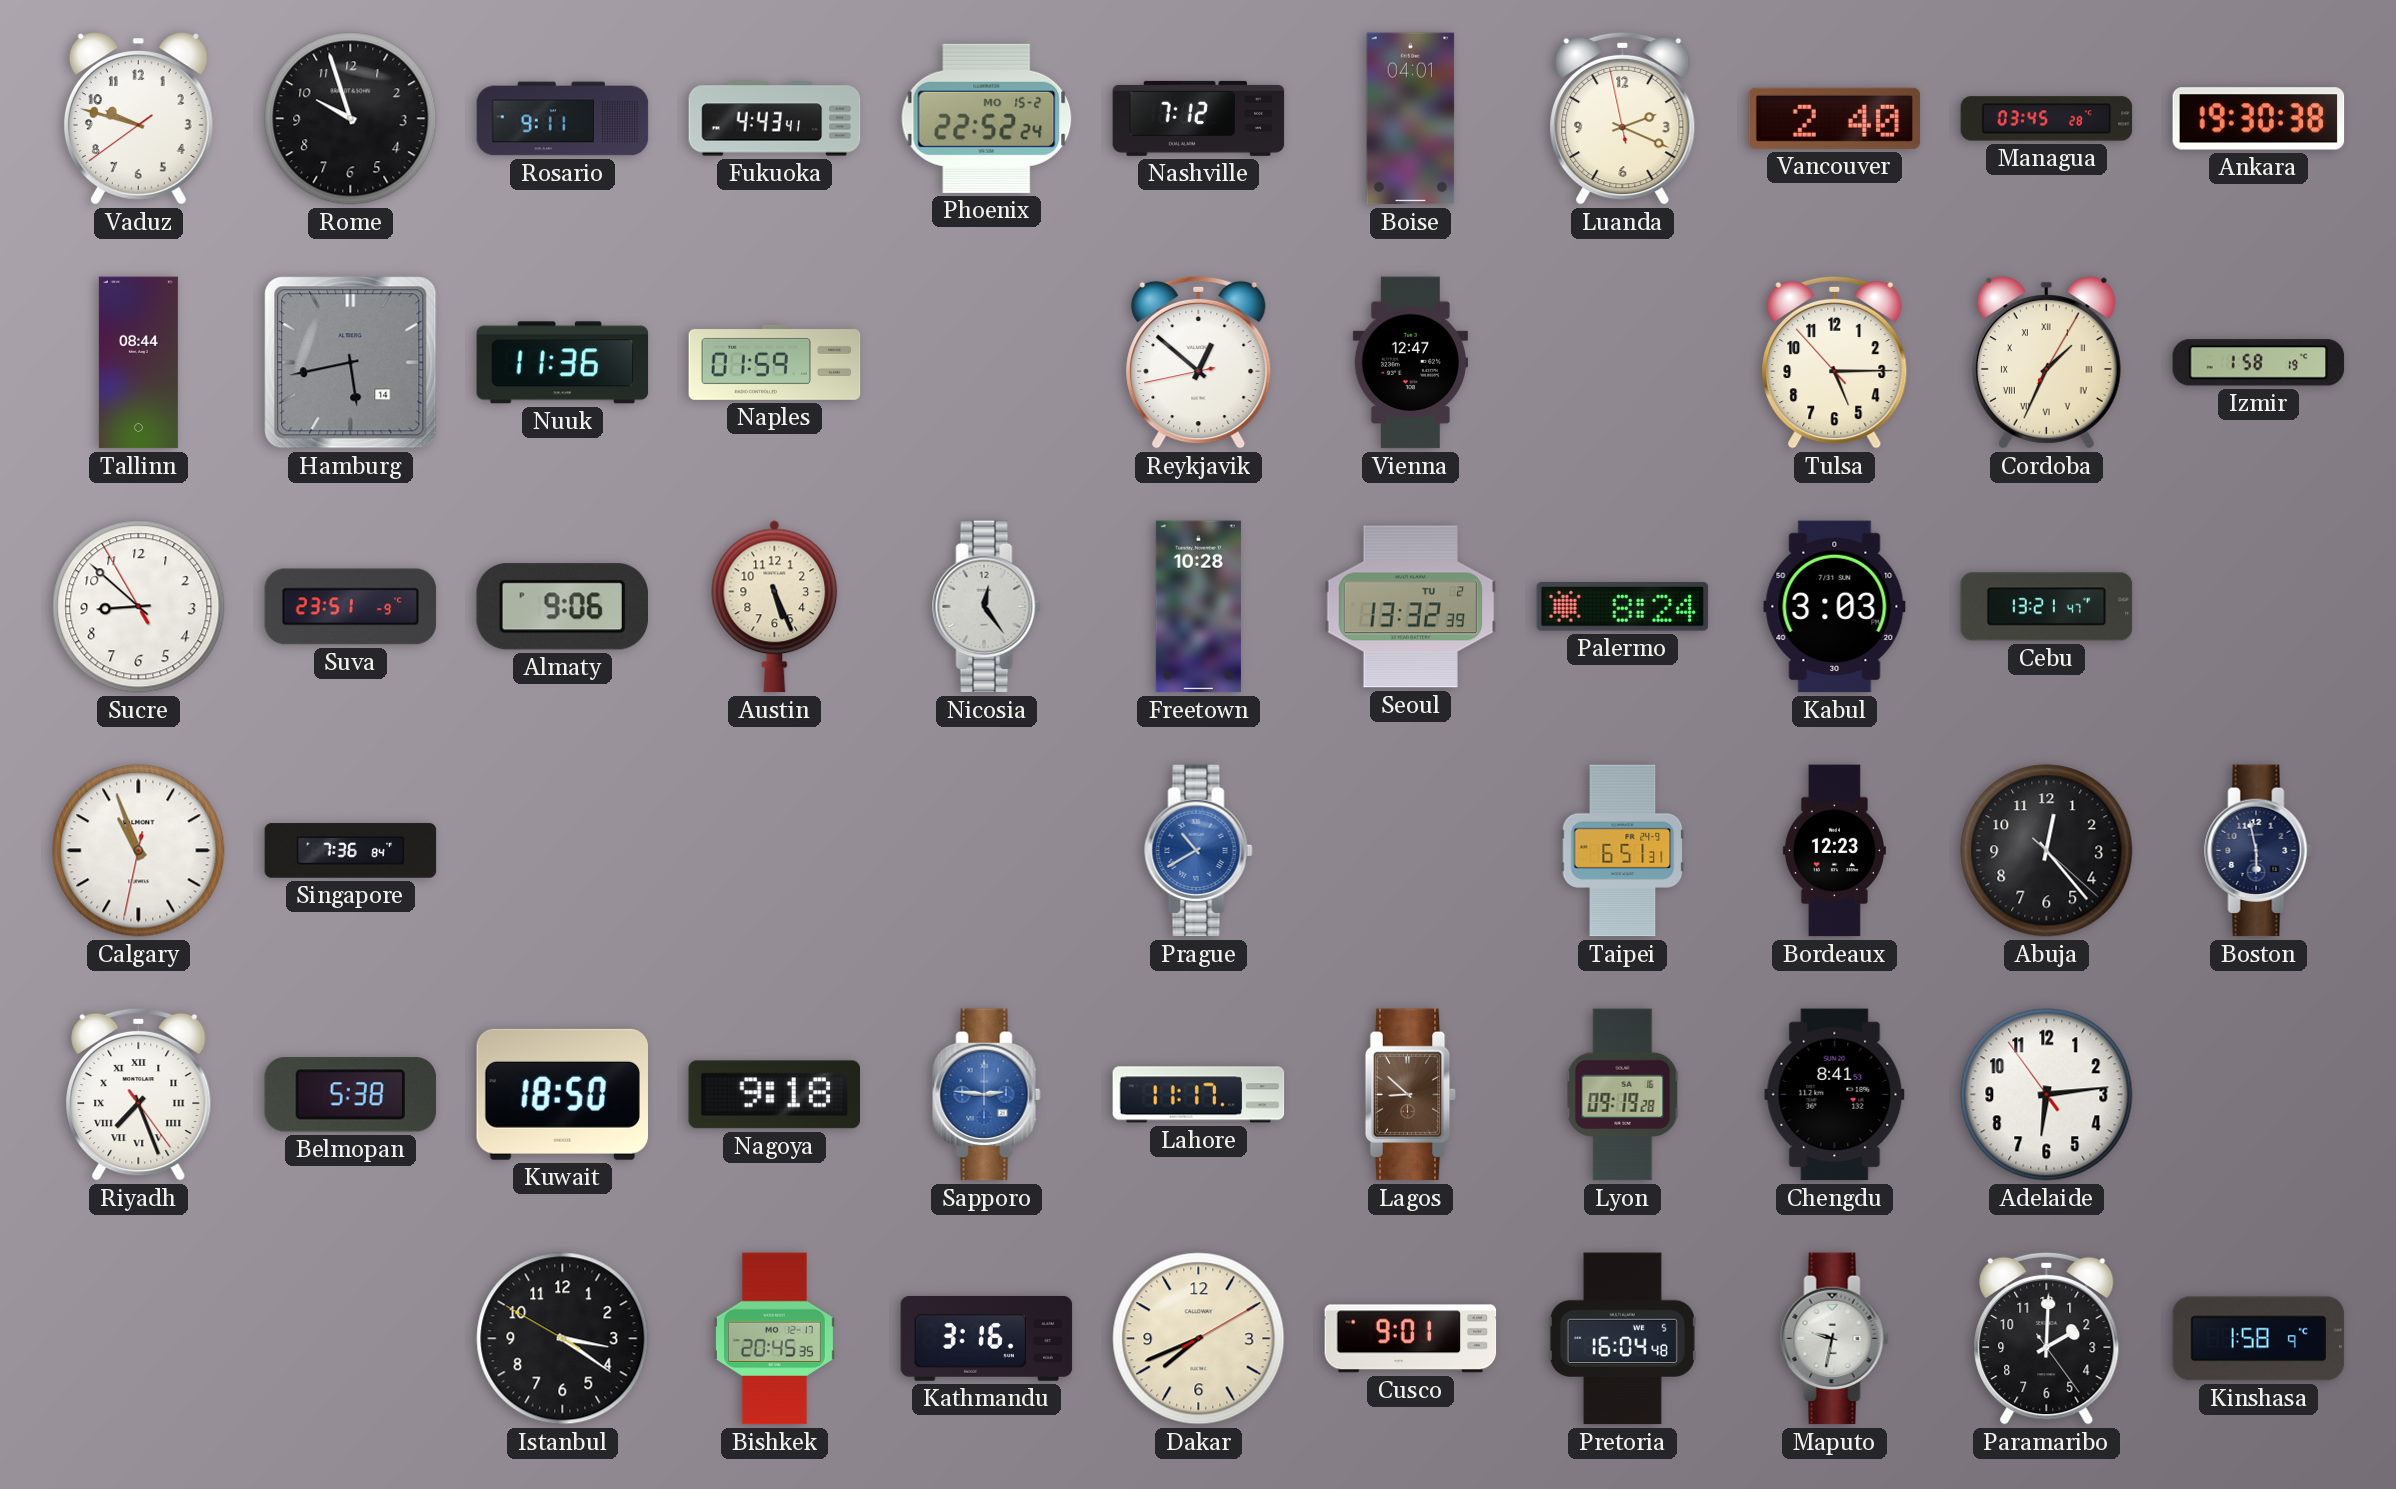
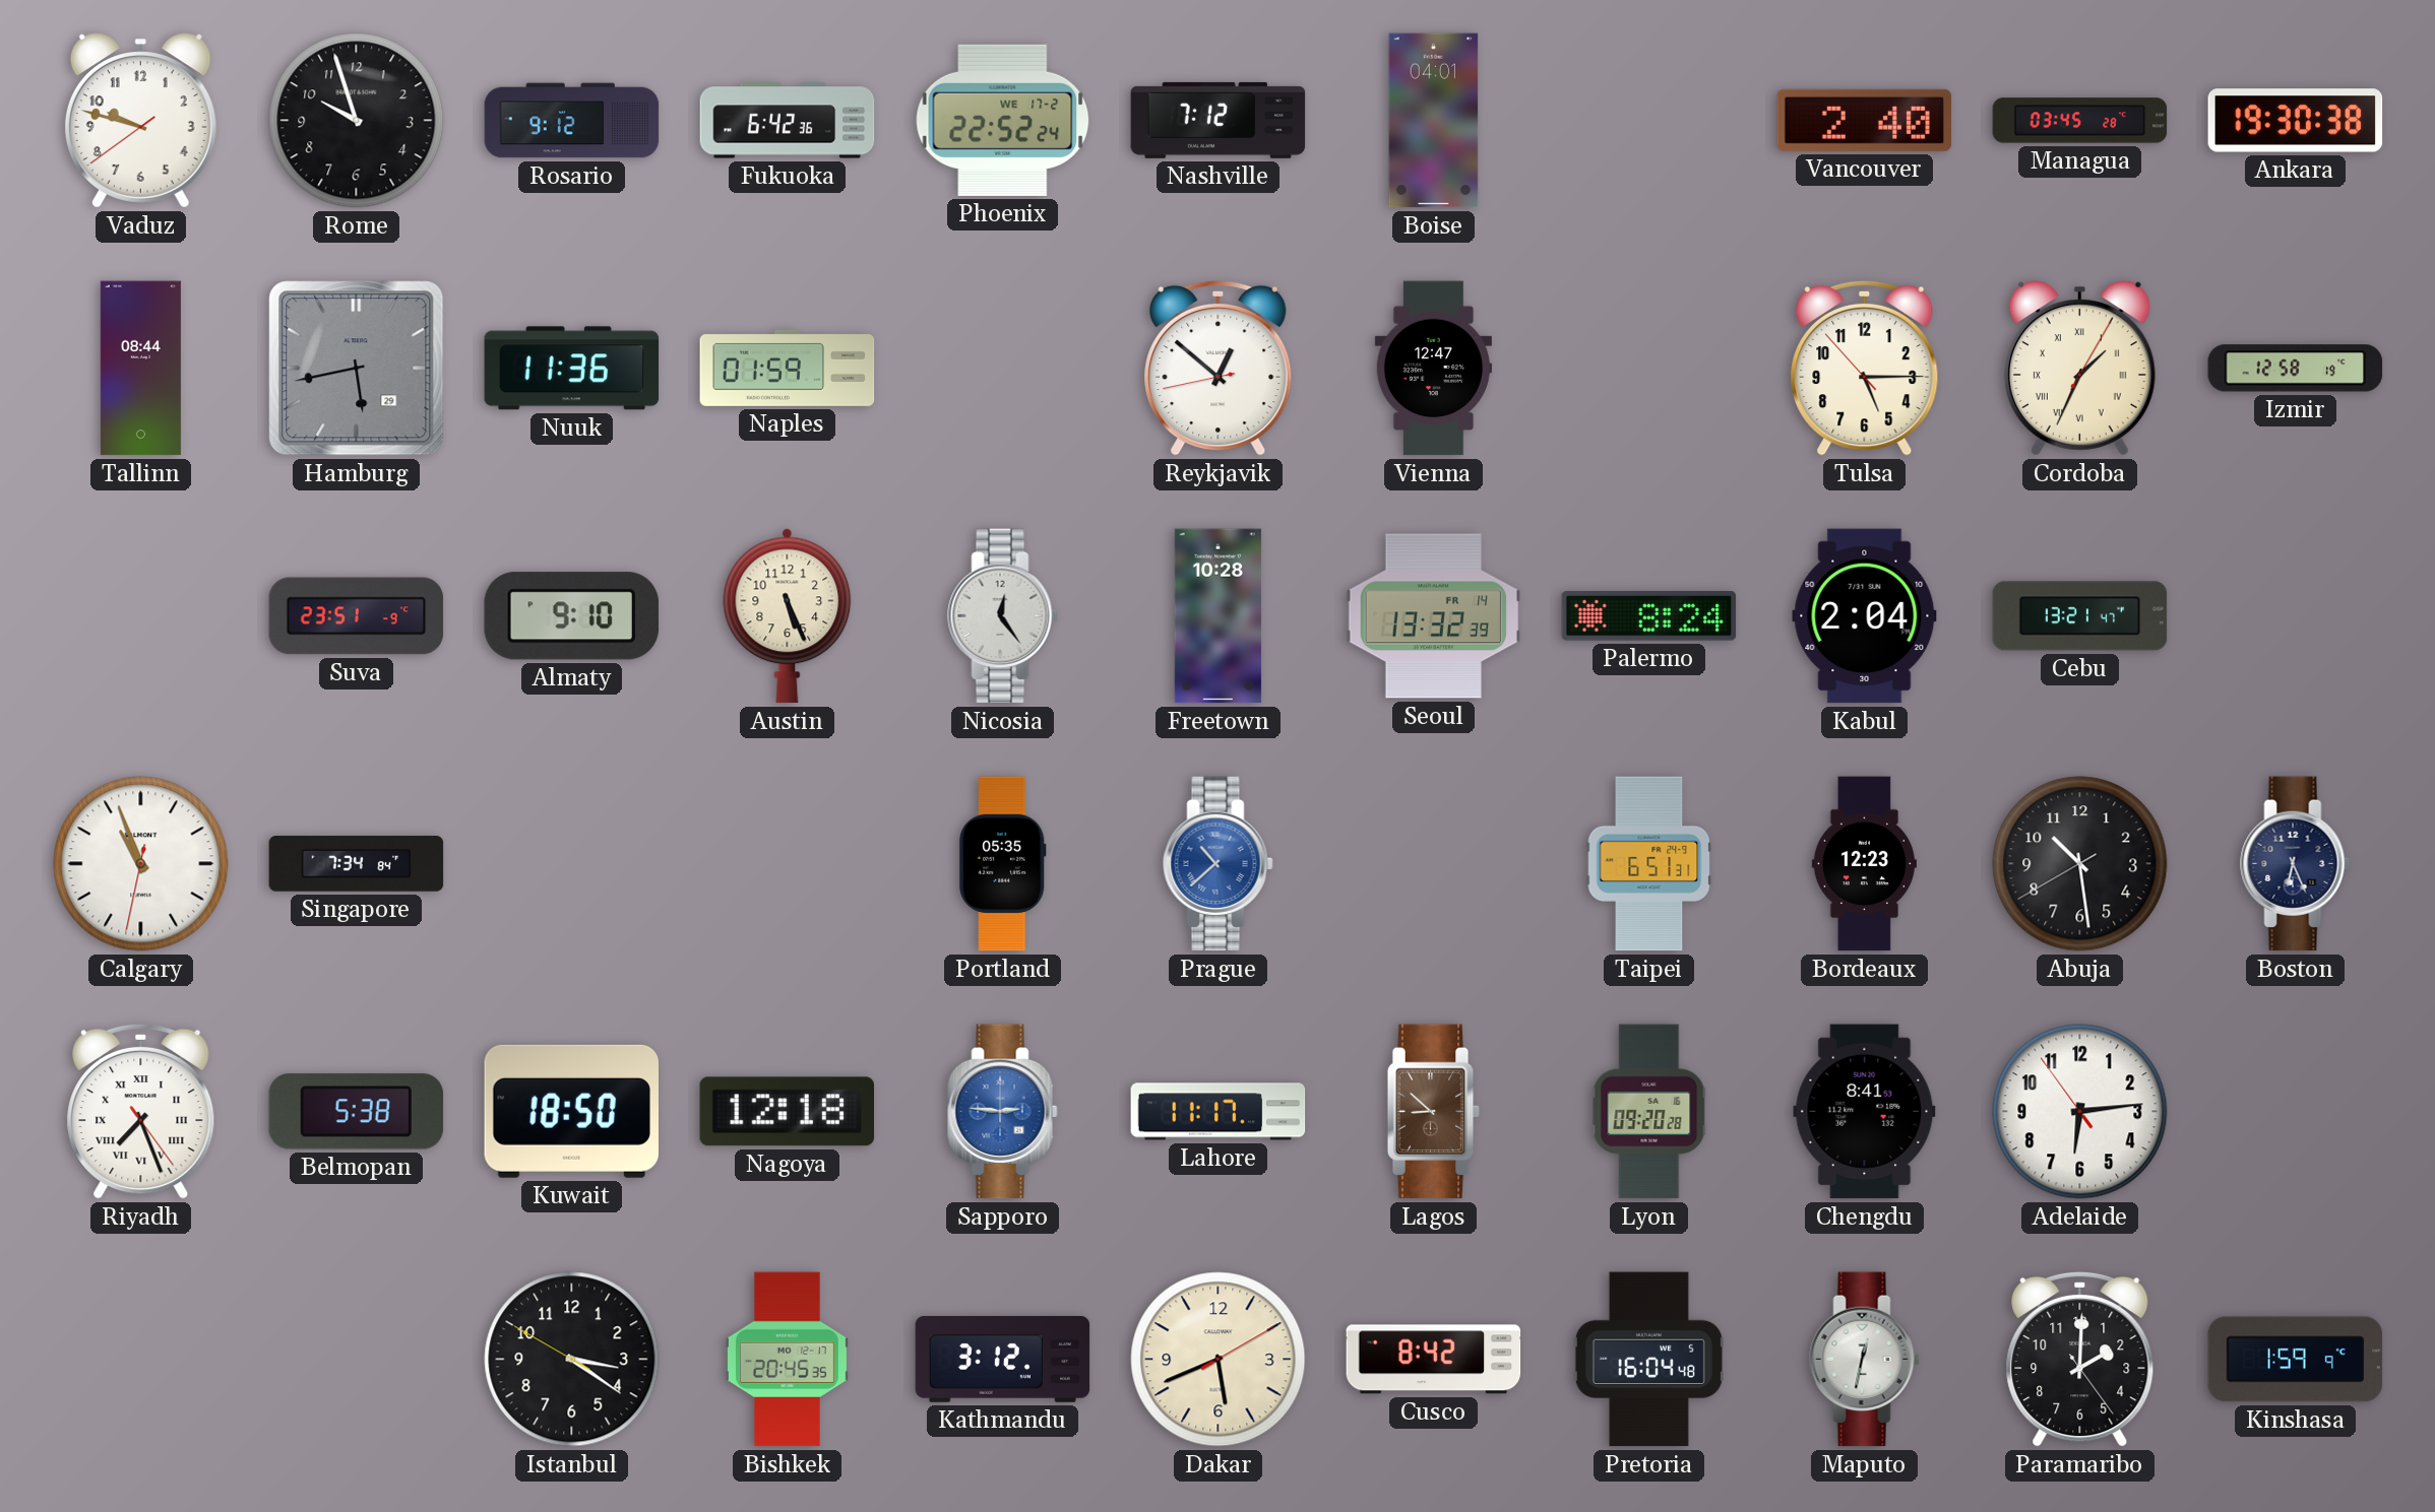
Rosario: 9:11 -> 9:12 (572, 121)
Fukuoka: 4:43 -> 6:42 (788, 121)
Phoenix date: MO 15-2 -> WE 17-2 (1003, 120)
Luanda: 2:18 -> none (1623, 118)
Hamburg date: 14 -> 29 (357, 369)
Izmir: 1:58 -> 12:58 (2296, 369)
Sucre: 8:51 -> none (139, 607)
Almaty: 9:06 -> 9:10 (571, 616)
Seoul date: TU 2 -> FR 14 (1434, 616)
Kabul: 3:03 -> 2:04 (1865, 616)
Singapore: 7:36 -> 7:34 (357, 864)
Portland: none -> 05:35 (1003, 864)
Prague: 10:40 -> 10:38 (1219, 864)
Abuja: 12:23 -> 10:28 (2080, 864)
Boston: 5:58 -> 6:26 (2296, 864)
Nagoya: 9:18 -> 12:18 (788, 1112)
Lyon: 09:19 -> 09:20 (1649, 1112)
Kathmandu: 3:16 -> 3:12 (1003, 1359)
Dakar: 7:41 -> 5:41 (1219, 1360)
Cusco: 9:01 -> 8:42 (1434, 1360)
Maputo: 9:32 -> 12:32 (1865, 1360)
Kinshasa: 1:58 -> 1:59 (2296, 1360)
